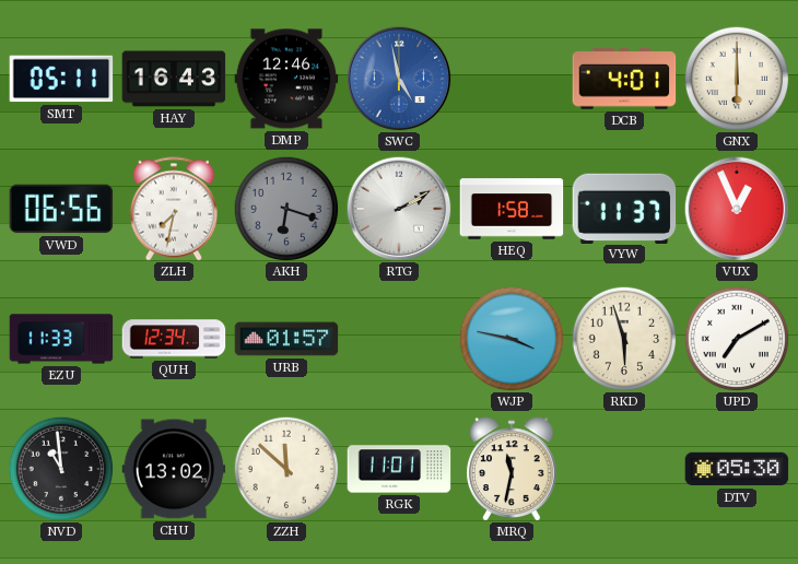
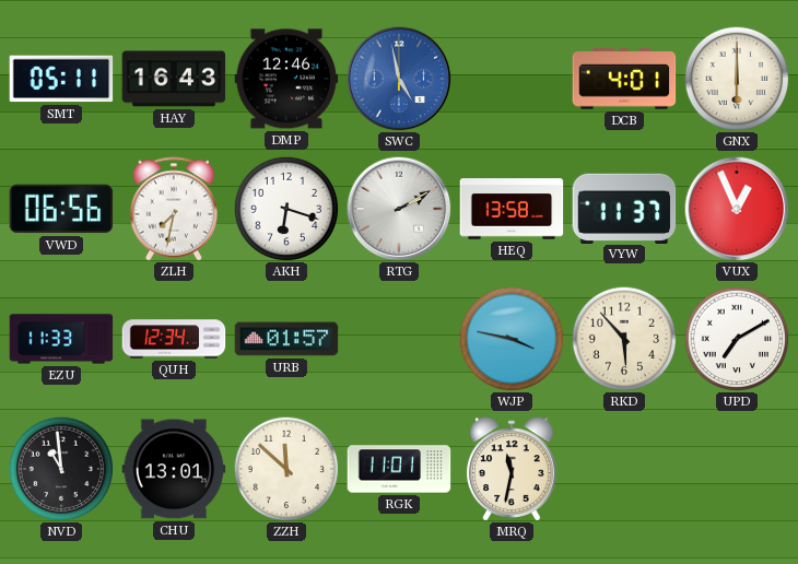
AKH dial: grey -> white (286, 209)
HEQ: 1:58 -> 13:58 (512, 209)
RKD: 5:57 -> 5:53 (624, 339)
CHU: 13:02 -> 13:01 (174, 469)
DTV: 05:30 -> none (737, 469)
